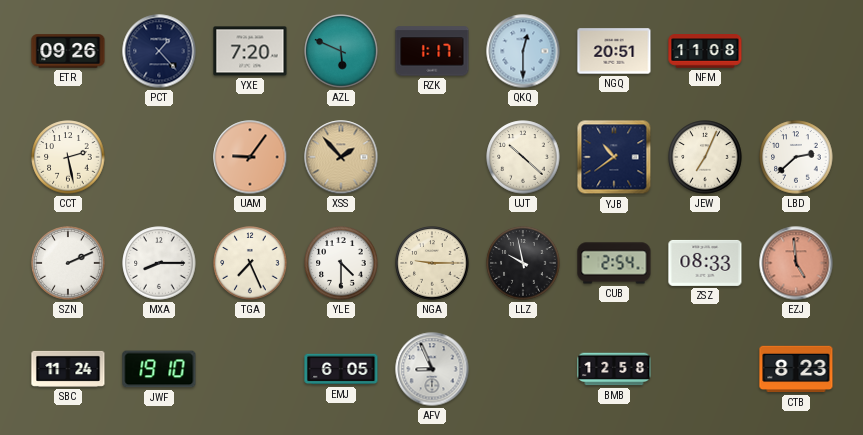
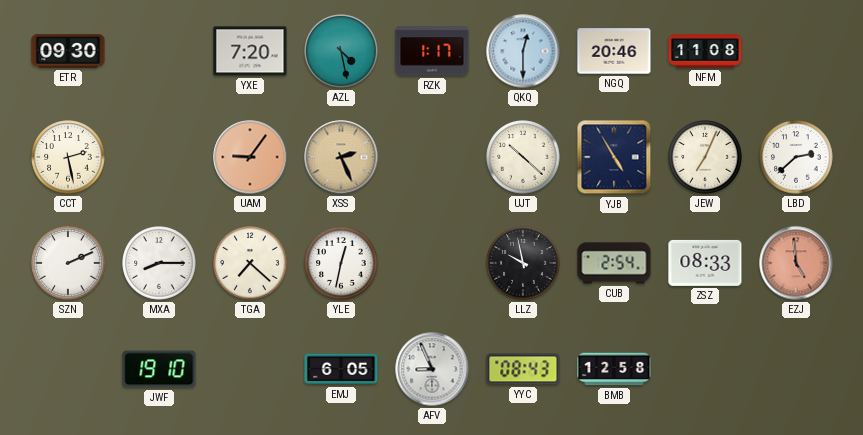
ETR: 09:26 -> 09:30 (68, 51)
PCT: 1:23 -> none (159, 51)
AZL: 5:49 -> 4:28 (341, 51)
NGQ: 20:51 -> 20:46 (614, 51)
XSS: 1:53 -> 2:26 (341, 157)
YJB: 10:39 -> 4:55 (614, 157)
TGA: 7:26 -> 7:22 (250, 263)
YLE: 4:30 -> 12:32 (341, 263)
NGA: 9:15 -> none (432, 263)
SBC: 11:24 -> none (68, 369)
YYC: none -> 08:43 (523, 369)
CTB: 8:23 -> none (796, 369)
